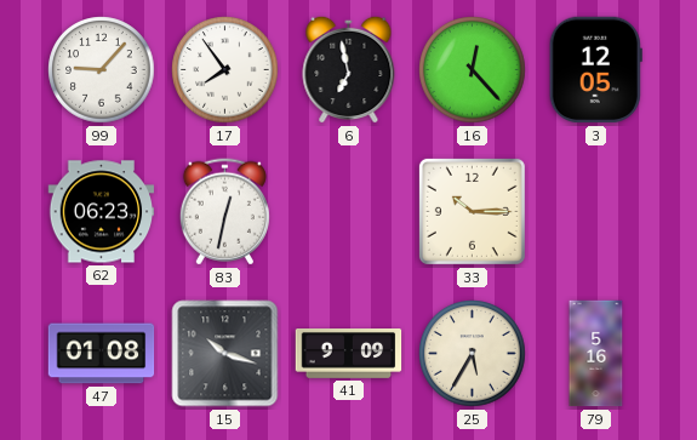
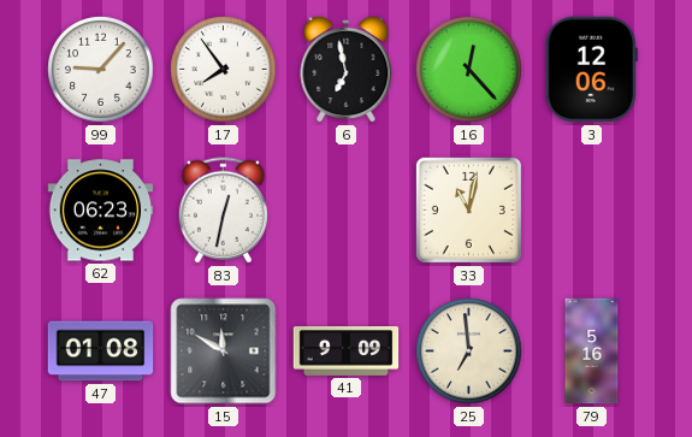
3: 12:05 -> 12:06 (591, 70)
33: 10:15 -> 11:02 (468, 209)
15: 10:18 -> 11:50 (224, 352)
25: 5:35 -> 6:59 (469, 352)
